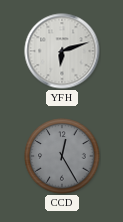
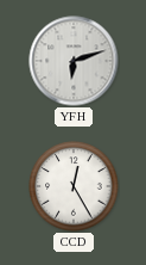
CCD dial: grey -> white (74, 186)
